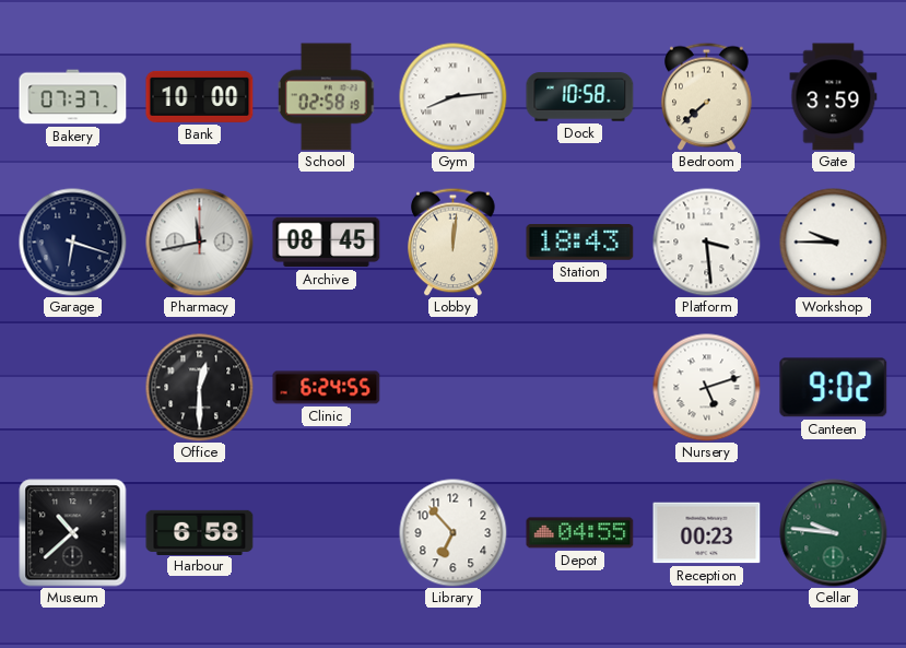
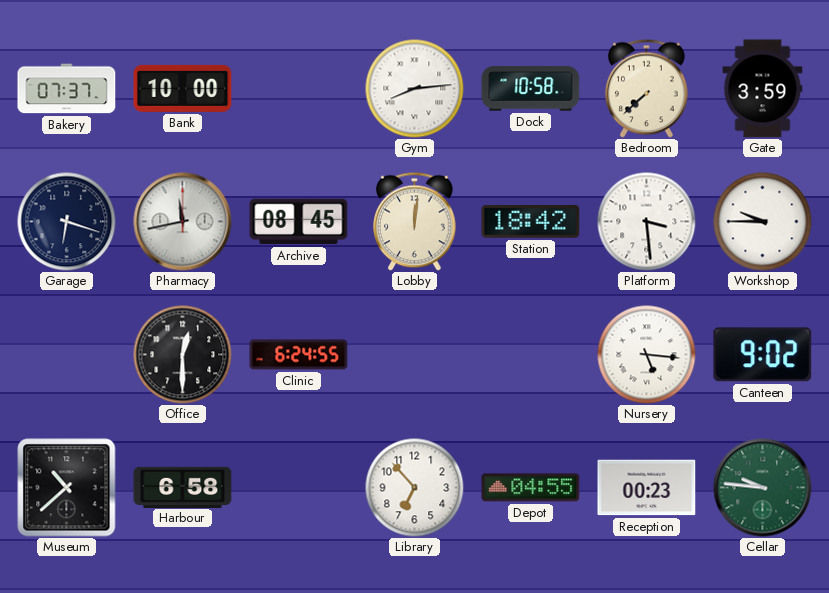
School: 02:58 -> none (327, 97)
Station: 18:43 -> 18:42 (531, 222)
Nursery: 5:12 -> 5:16 (647, 355)
